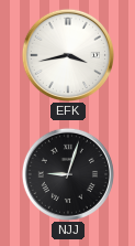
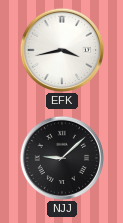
NJJ: 9:03 -> 9:08 (61, 157)
